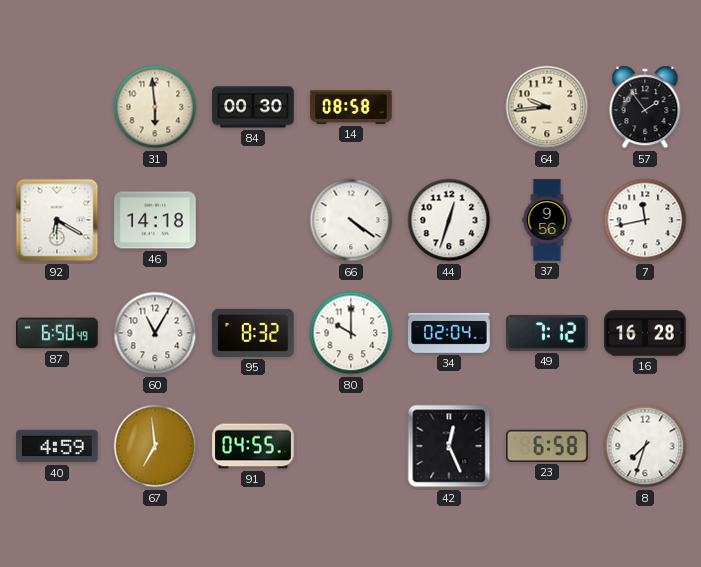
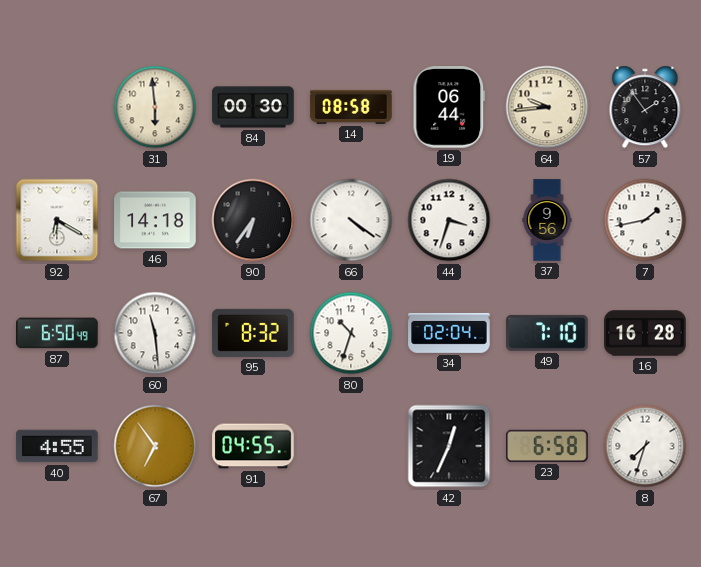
19: none -> 06:44 (449, 107)
90: none -> 6:36 (253, 220)
44: 12:33 -> 3:33 (449, 220)
7: 11:43 -> 1:43 (645, 220)
60: 11:05 -> 11:29 (155, 333)
80: 10:00 -> 10:33 (351, 333)
49: 7:12 -> 7:10 (547, 333)
40: 4:59 -> 4:55 (57, 446)
67: 6:59 -> 6:54 (155, 446)
42: 12:26 -> 12:34 (449, 446)
